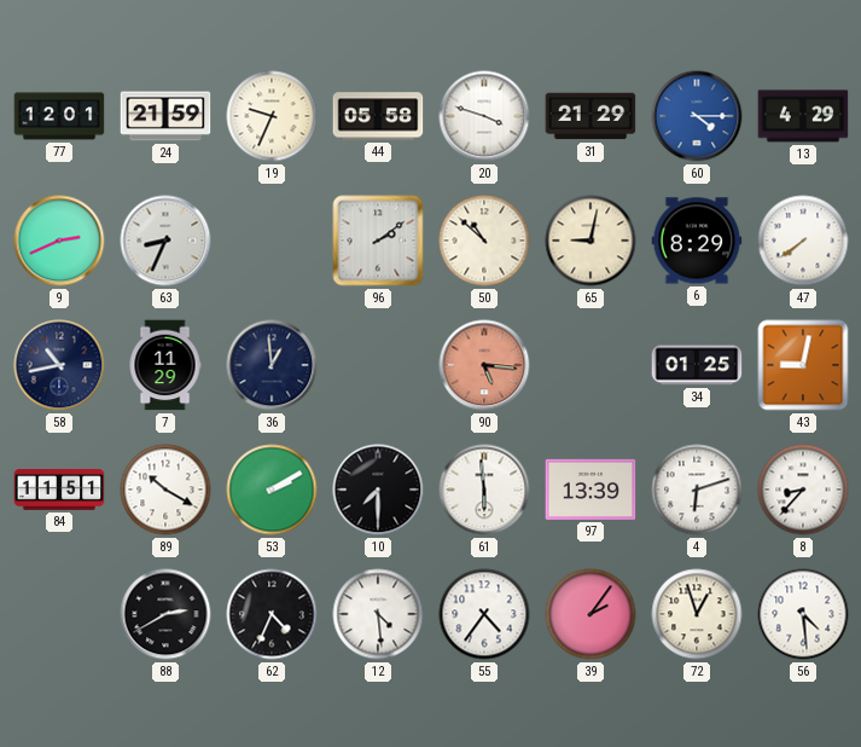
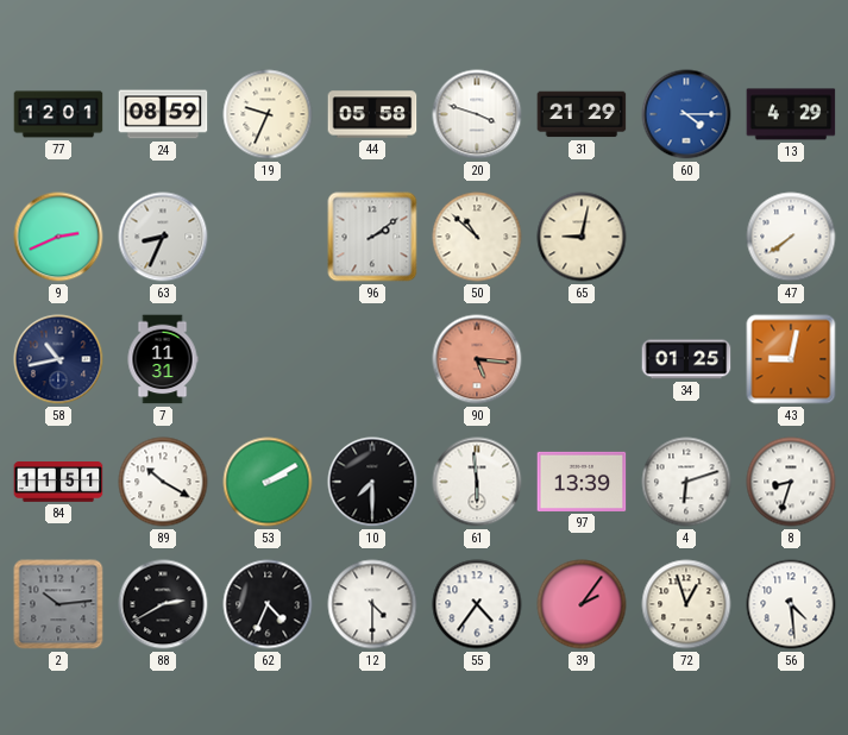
24: 21:59 -> 08:59 (163, 114)
6: 8:29 -> none (697, 241)
7: 11:29 -> 11:31 (163, 359)
36: 12:59 -> none (272, 365)
8: 8:37 -> 8:33 (791, 482)
2: none -> 10:14 (58, 604)
12: 4:29 -> 4:30 (372, 604)
